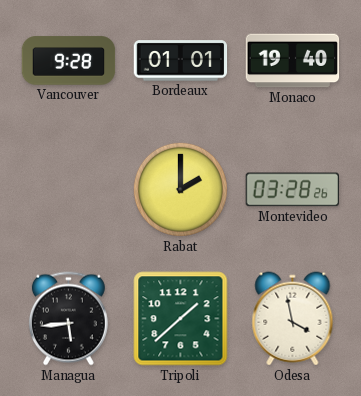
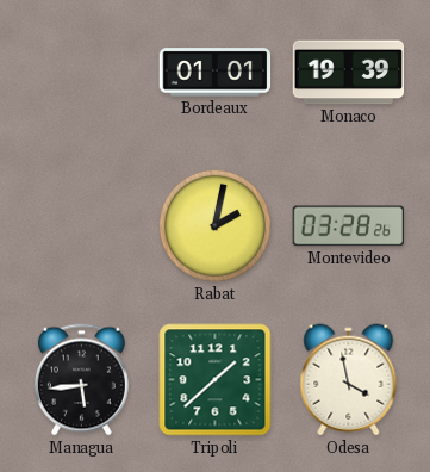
Vancouver: 9:28 -> none (69, 61)
Monaco: 19:40 -> 19:39 (349, 73)
Rabat: 2:00 -> 2:02 (214, 225)
